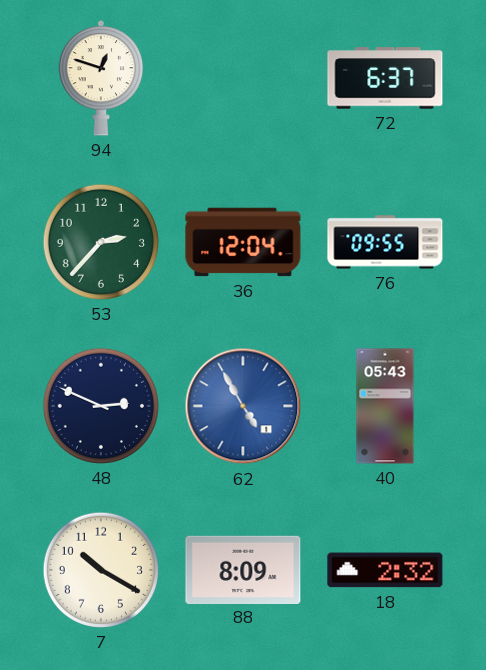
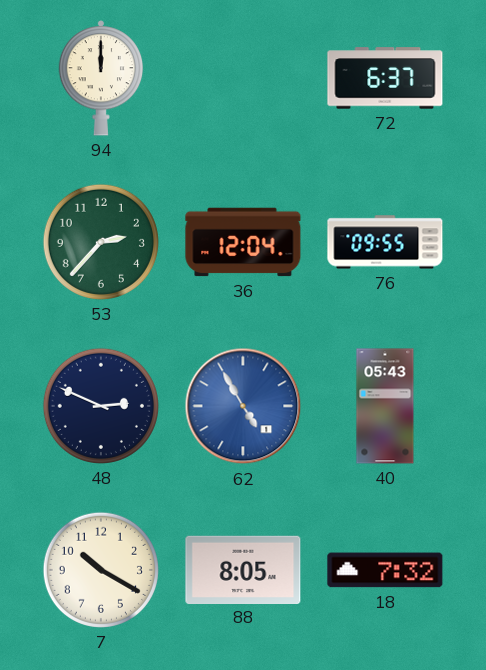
94: 12:48 -> 12:00 (101, 79)
88: 8:09 -> 8:05 (243, 569)
18: 2:32 -> 7:32 (385, 570)
